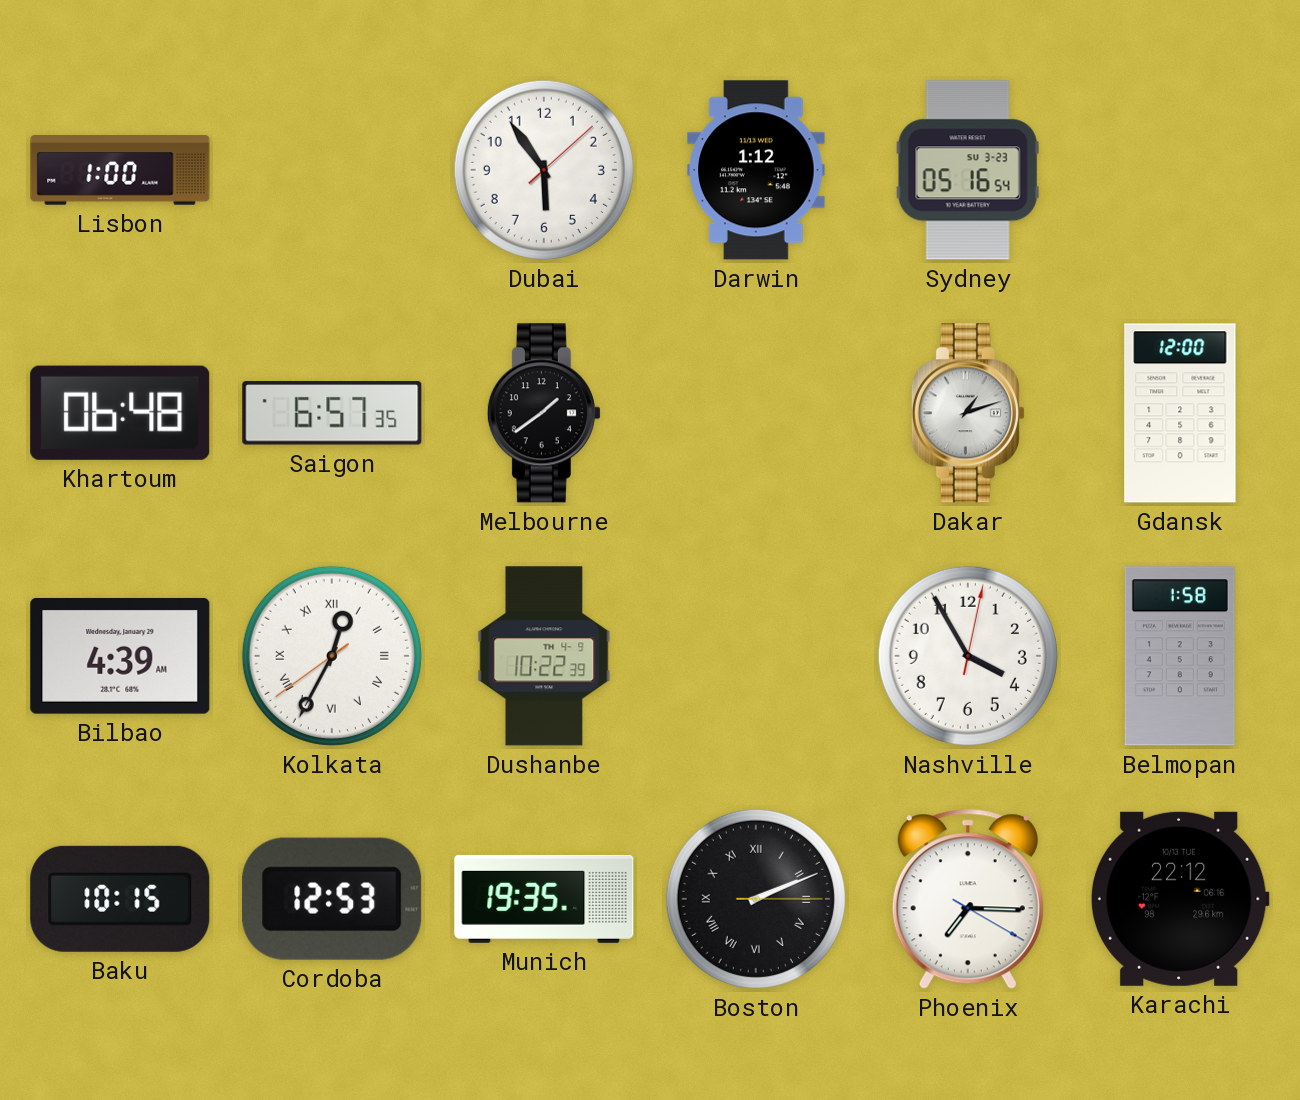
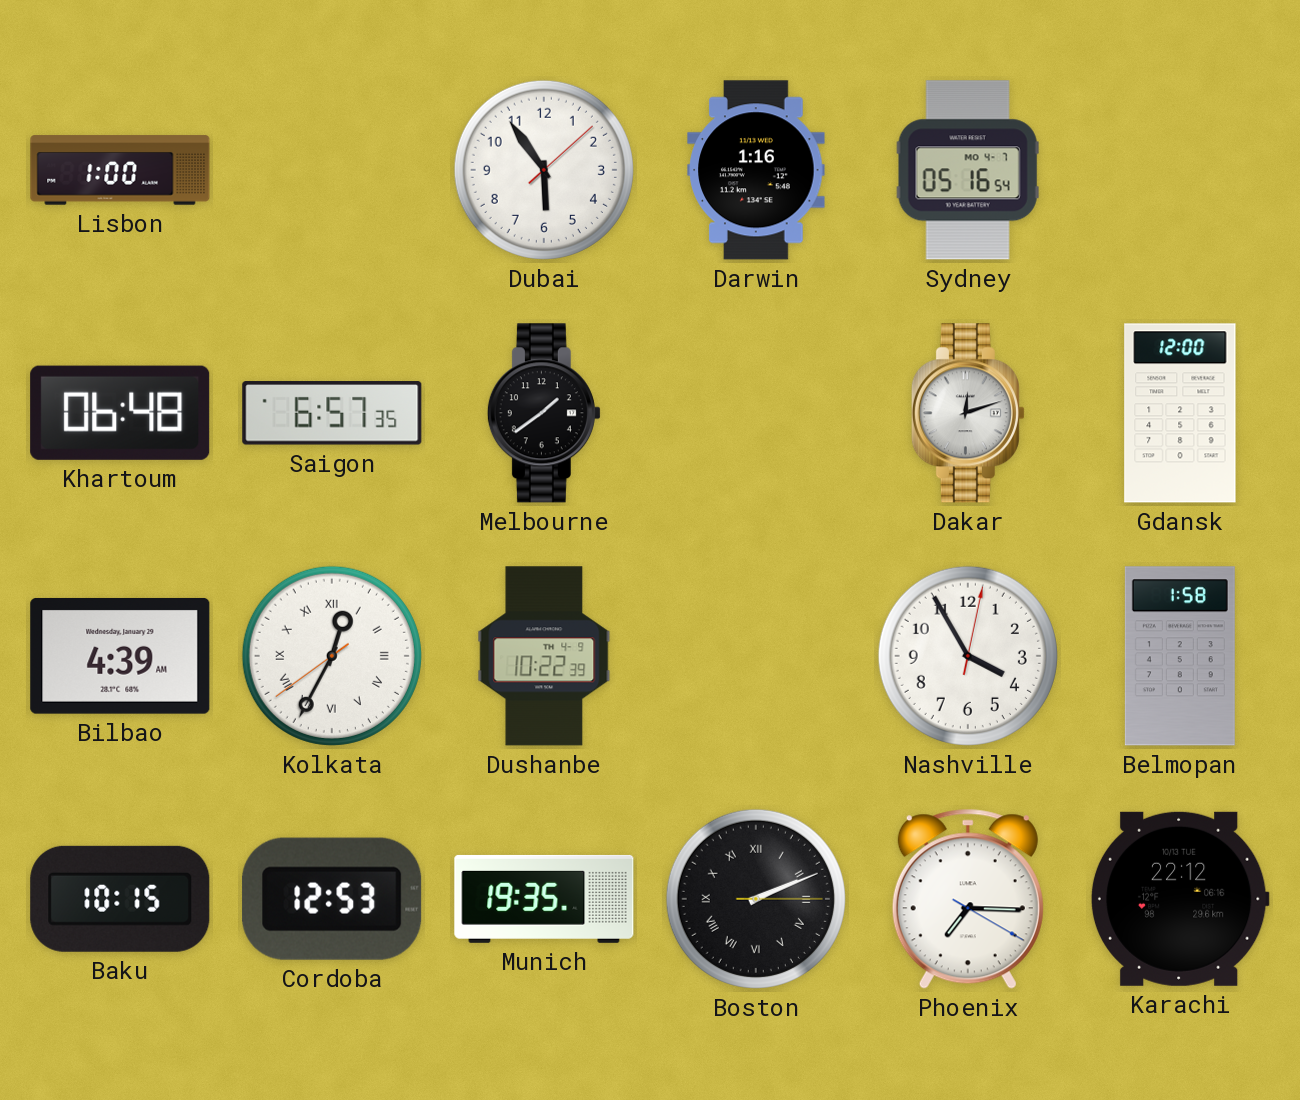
Darwin: 1:12 -> 1:16 (756, 170)
Sydney date: SU 3-23 -> MO 4-7 (968, 170)
Dakar: 1:12 -> 12:12 (968, 413)
